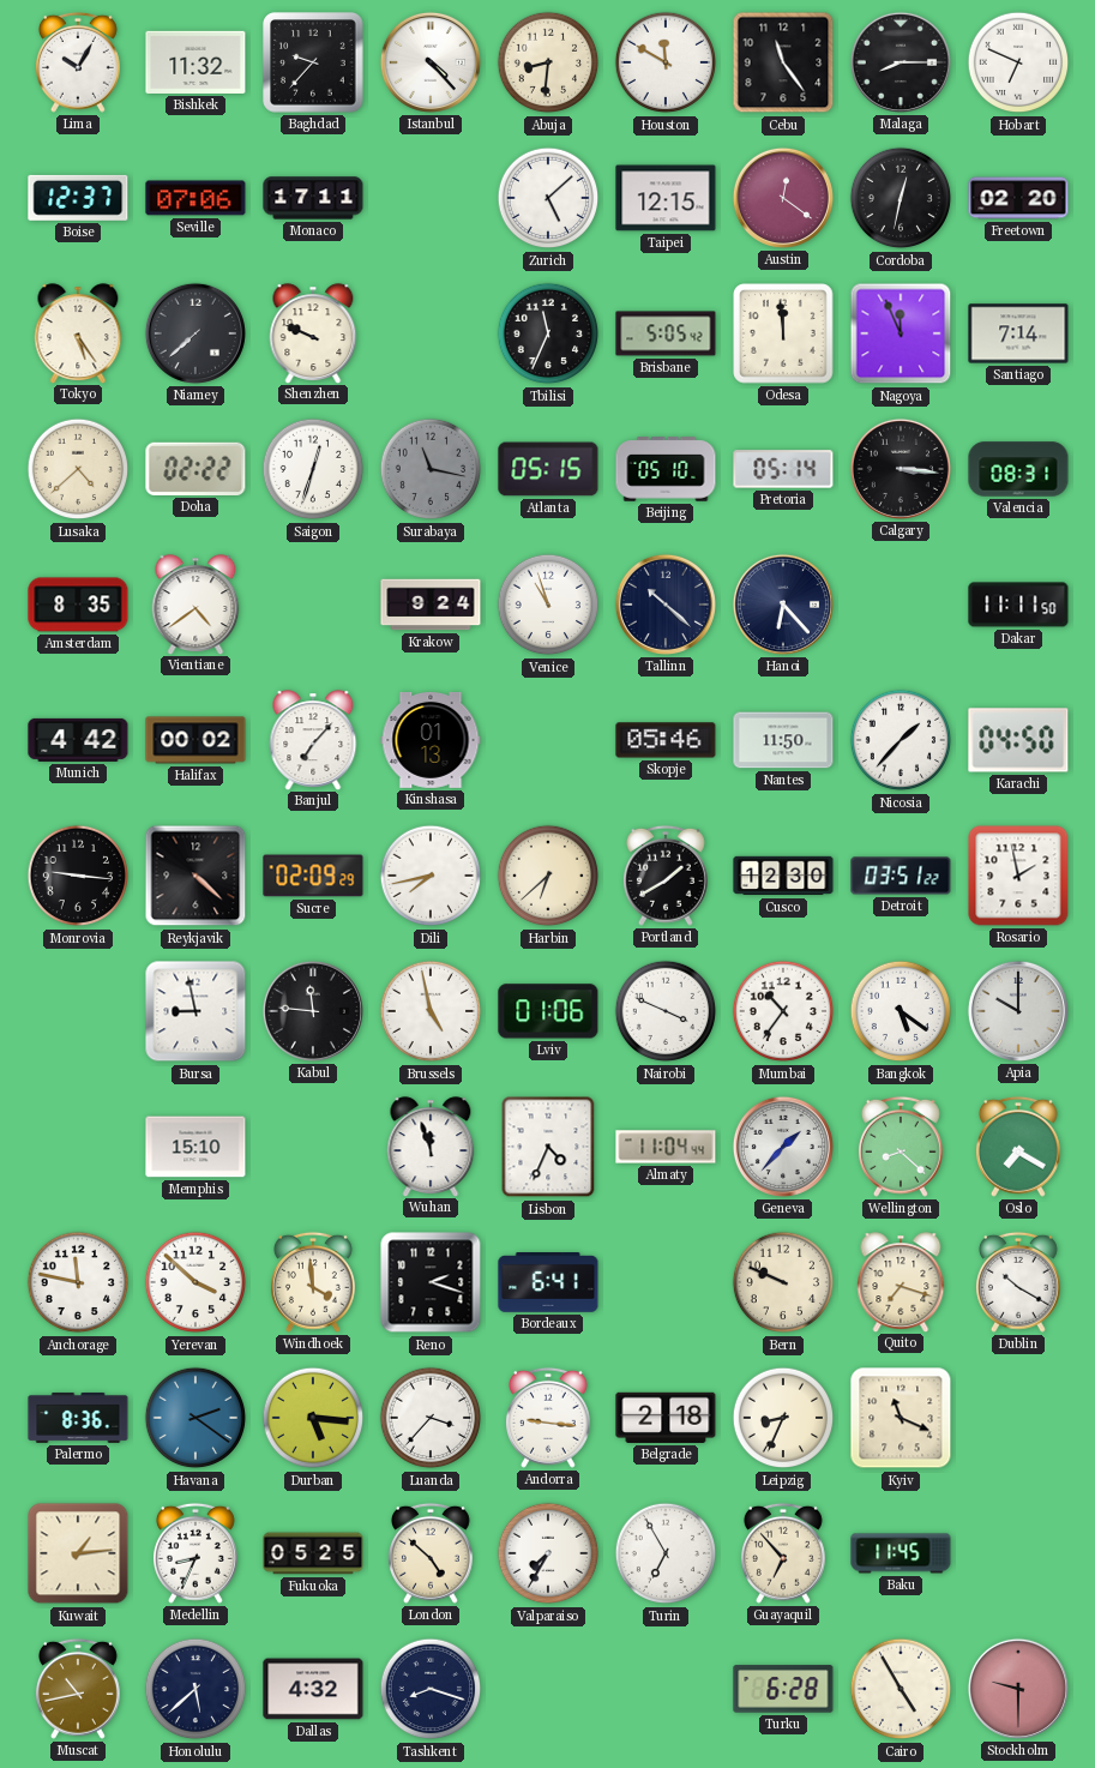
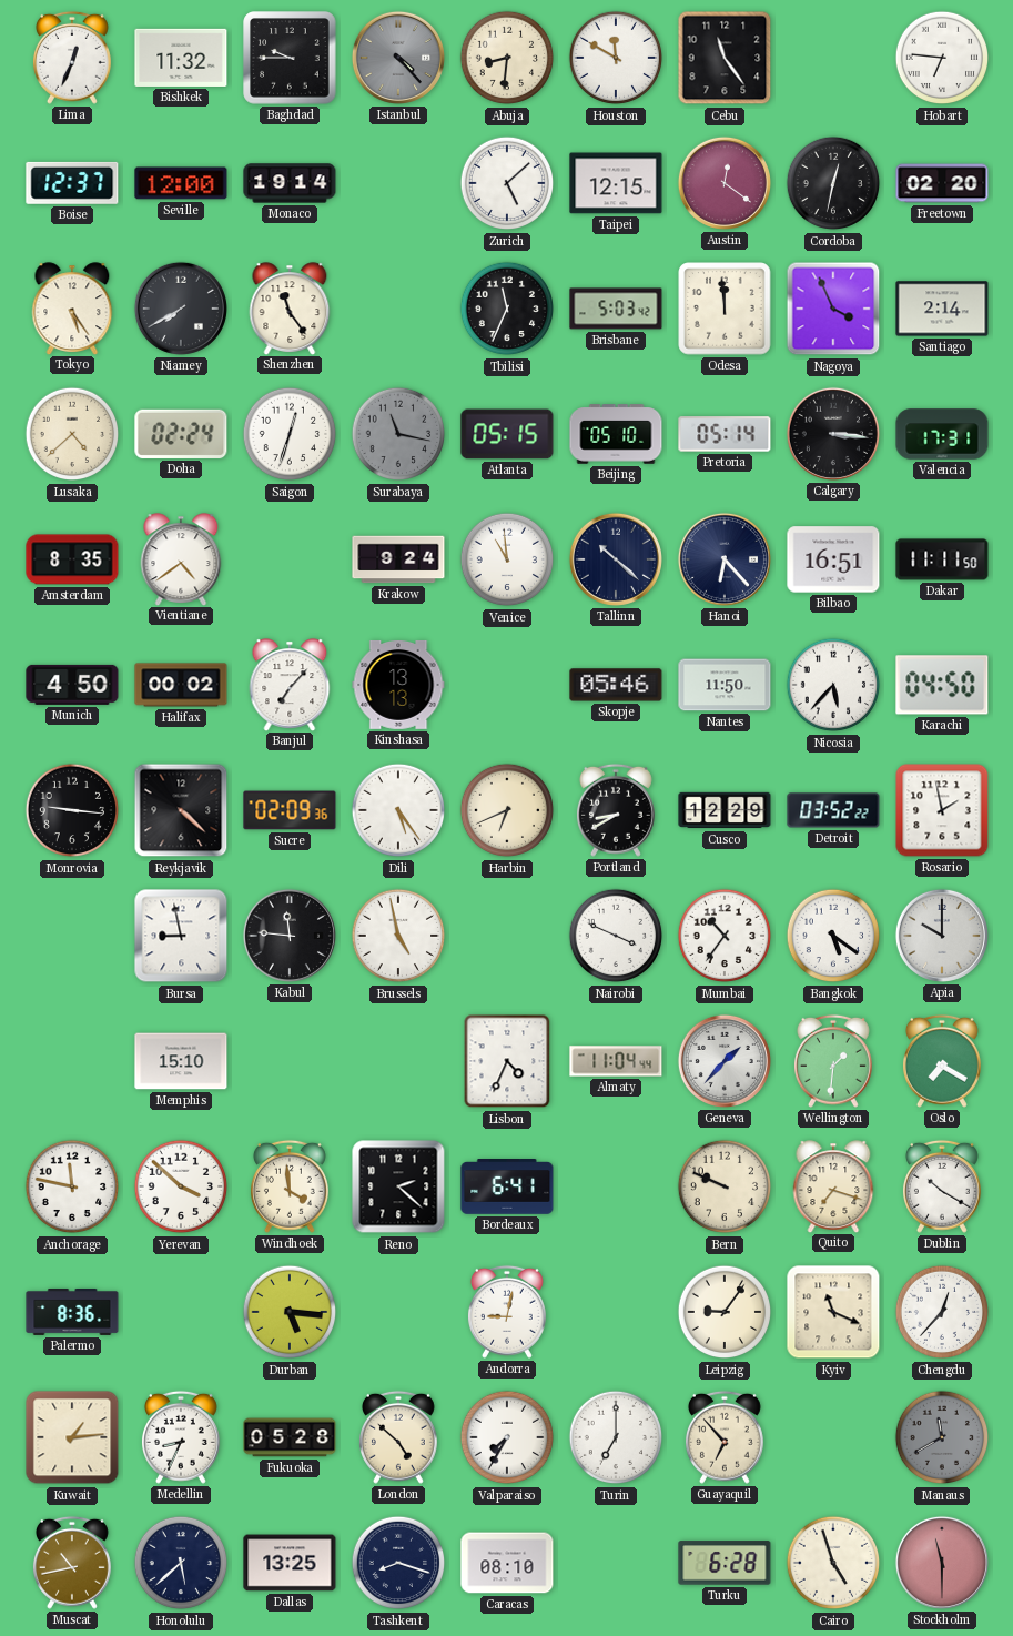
Lima: 10:05 -> 12:34 (72, 58)
Baghdad: 9:37 -> 9:45 (290, 58)
Istanbul dial: white -> grey (398, 58)
Malaga: 8:15 -> none (901, 62)
Hobart: 6:49 -> 6:46 (942, 58)
Seville: 07:06 -> 12:00 (181, 183)
Monaco: 17:11 -> 19:14 (290, 183)
Niamey: 7:38 -> 7:40 (181, 309)
Shenzhen: 9:49 -> 11:24 (290, 309)
Brisbane: 5:05 -> 5:03 (616, 309)
Nagoya: 11:56 -> 3:56 (833, 309)
Santiago: 7:14 -> 2:14 (942, 309)
Doha: 02:22 -> 02:24 (181, 434)
Valencia: 08:31 -> 17:31 (942, 434)
Venice: 10:57 -> 10:59 (507, 559)
Bilbao: none -> 16:51 (833, 559)
Munich: 4:42 -> 4:50 (72, 685)
Kinshasa: 01:13 -> 13:13 (398, 685)
Nicosia: 1:37 -> 5:37 (833, 685)
Sucre: 02:09:29 -> 02:09:36 (290, 810)
Dili: 7:43 -> 5:24 (398, 810)
Harbin: 6:38 -> 6:41 (507, 810)
Portland: 1:40 -> 8:40 (616, 810)
Cusco: 12:30 -> 12:29 (725, 810)
Detroit: 03:51 -> 03:52 (833, 810)
Lviv: 01:06 -> none (548, 1011)
Wuhan: 11:57 -> none (431, 1147)
Wellington: 8:22 -> 1:31 (833, 1061)
Reno: 2:18 -> 2:22 (398, 1186)
Havana: 2:21 -> none (195, 1418)
Luanda: 3:37 -> none (431, 1418)
Andorra: 9:16 -> 9:02 (507, 1312)
Belgrade: 2:18 -> none (666, 1418)
Leipzig: 8:34 -> 9:06 (725, 1312)
Chengdu: none -> 12:37 (942, 1312)
Fukuoka: 05:25 -> 05:28 (290, 1437)
Turin: 6:55 -> 7:00 (616, 1437)
Baku: 11:45 -> none (901, 1553)
Manaus: none -> 11:40 (942, 1437)
Dallas: 4:32 -> 13:25 (290, 1563)
Caracas: none -> 08:10 (507, 1563)
Cairo: 4:55 -> 4:57 (833, 1563)
Stockholm: 9:30 -> 11:30 (942, 1563)
